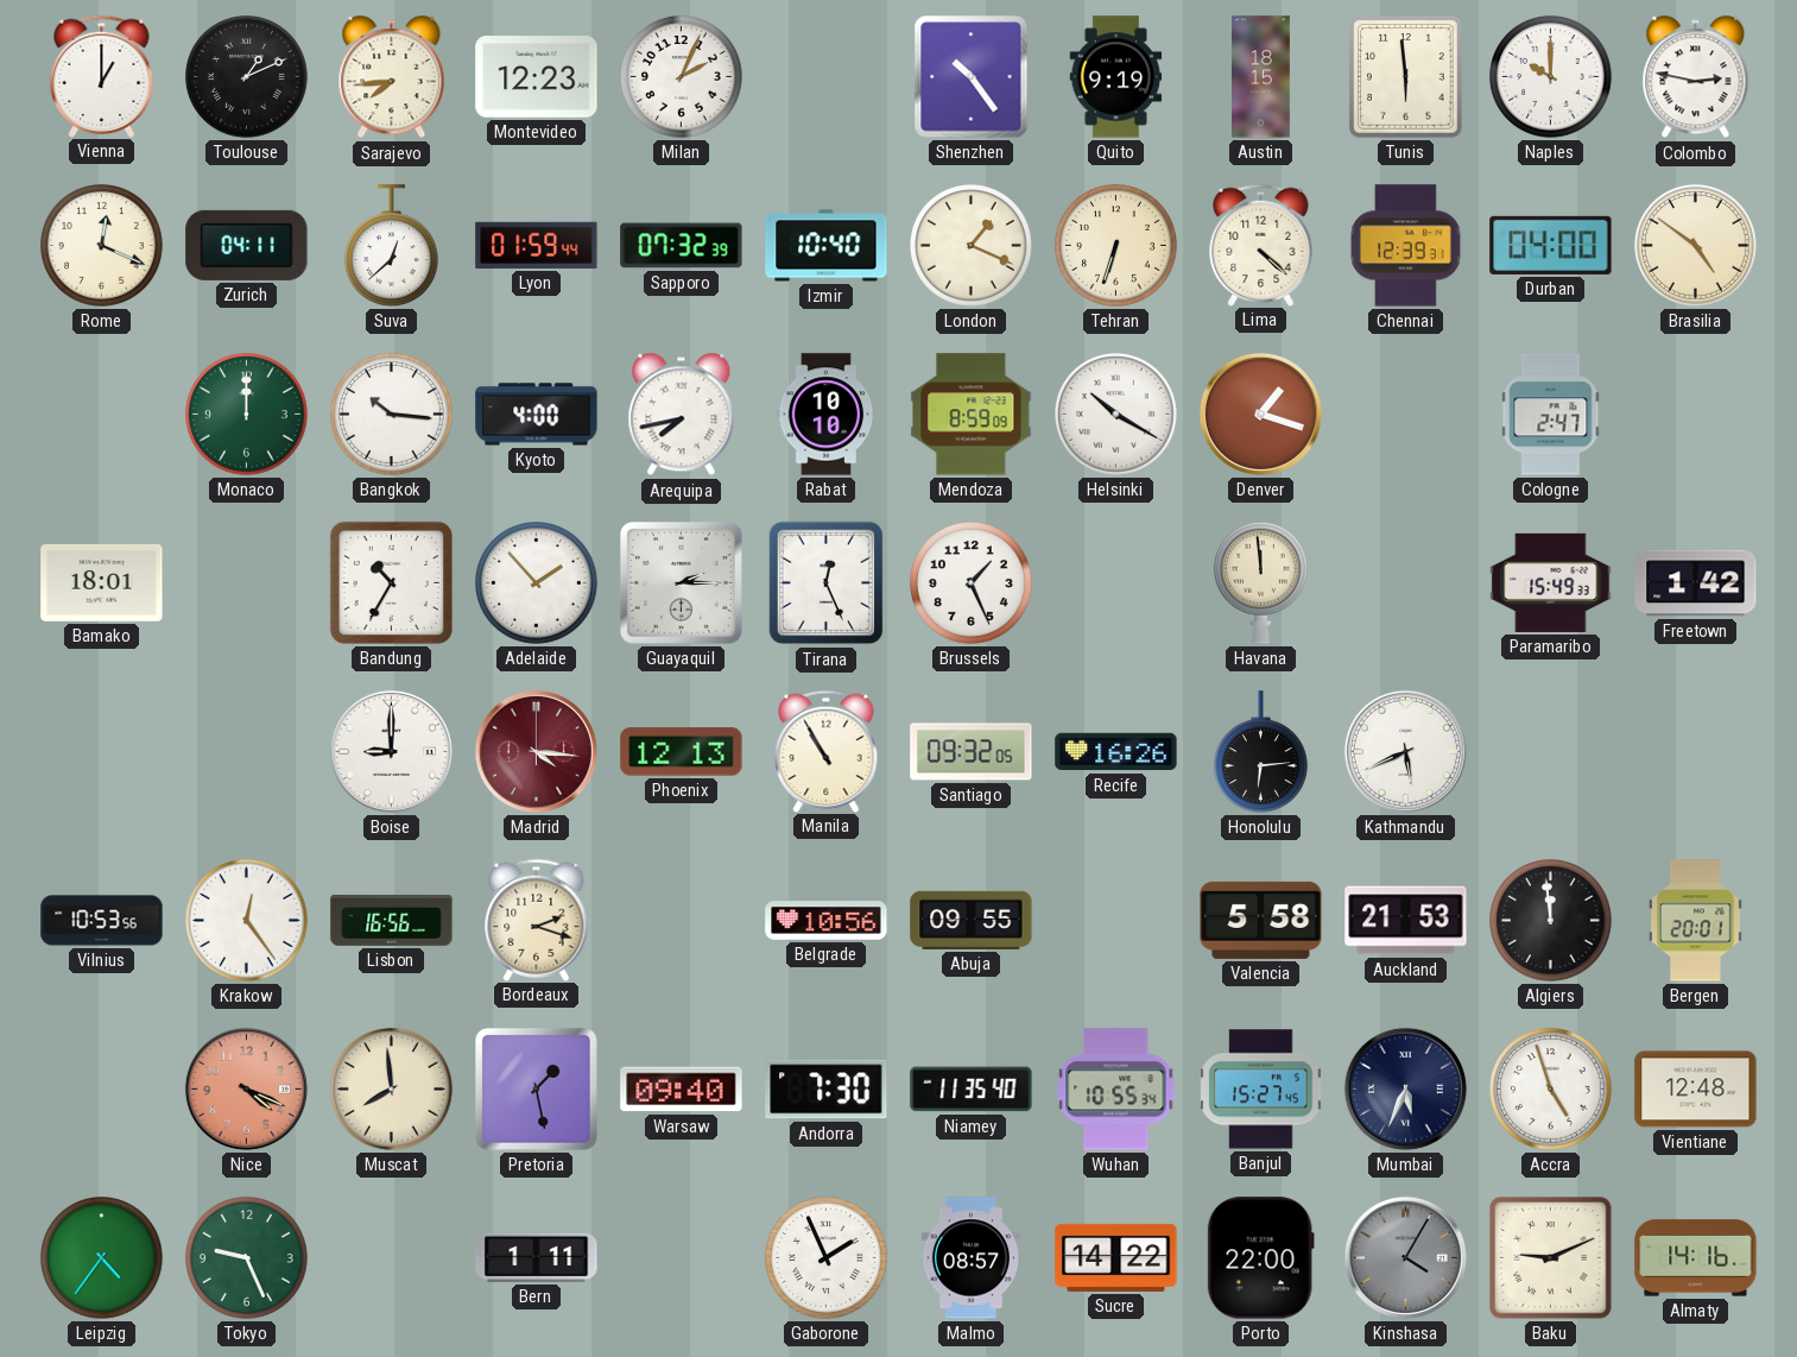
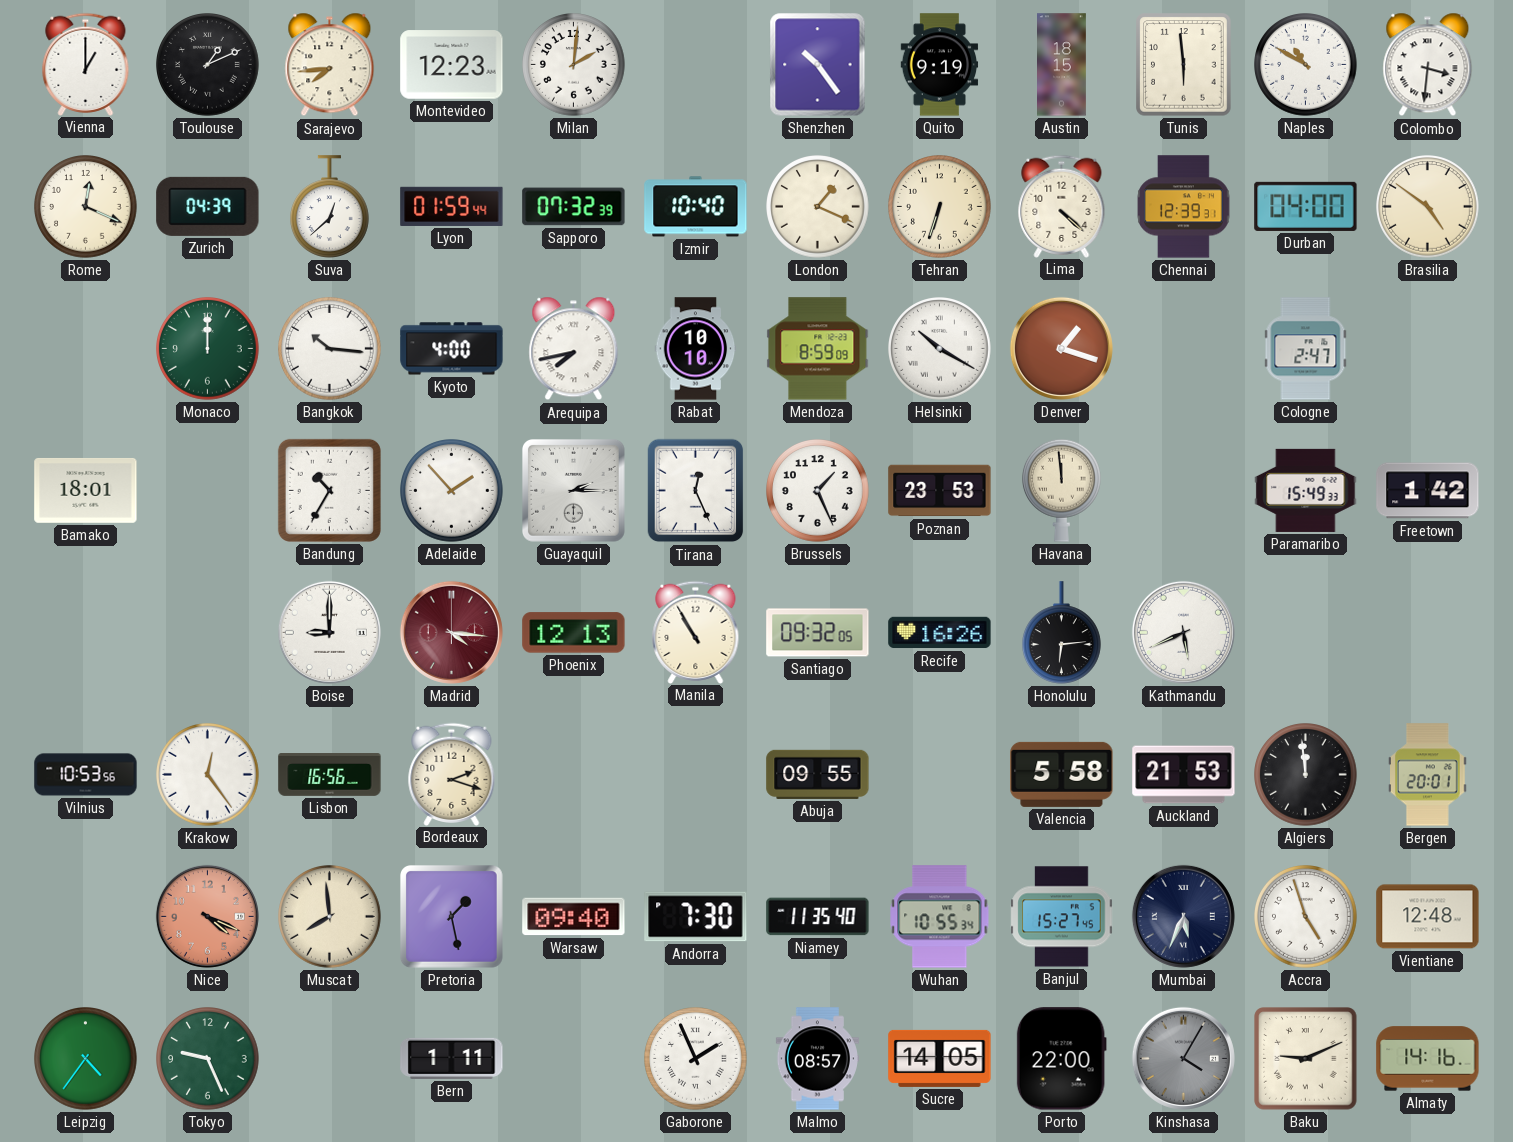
Milan: 2:04 -> 2:01 (574, 65)
Naples: 10:00 -> 10:50 (1306, 65)
Colombo: 2:47 -> 3:31 (1428, 65)
Zurich: 04:11 -> 04:39 (208, 206)
Poznan: none -> 23:53 (940, 491)
Belgrade: 10:56 -> none (827, 921)
Sucre: 14:22 -> 14:05 (940, 1058)
